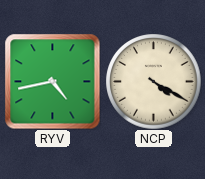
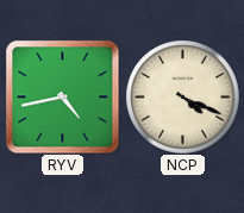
NCP: 4:20 -> 4:19 (182, 96)
